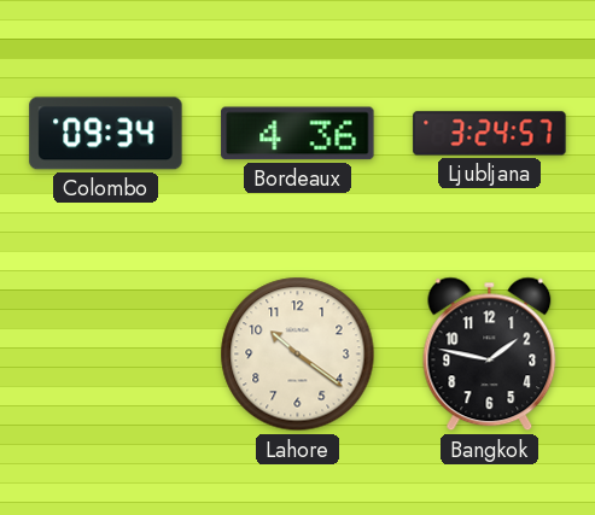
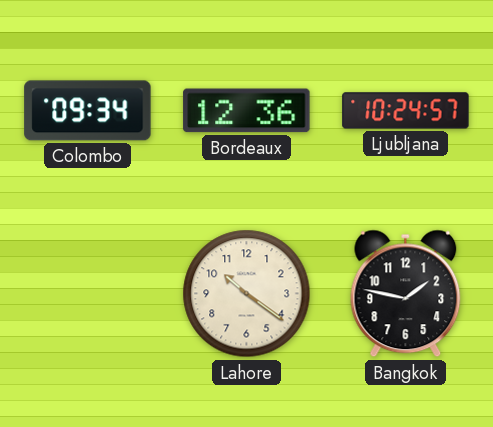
Bordeaux: 4:36 -> 12:36 (247, 111)
Ljubljana: 3:24 -> 10:24 (406, 111)
